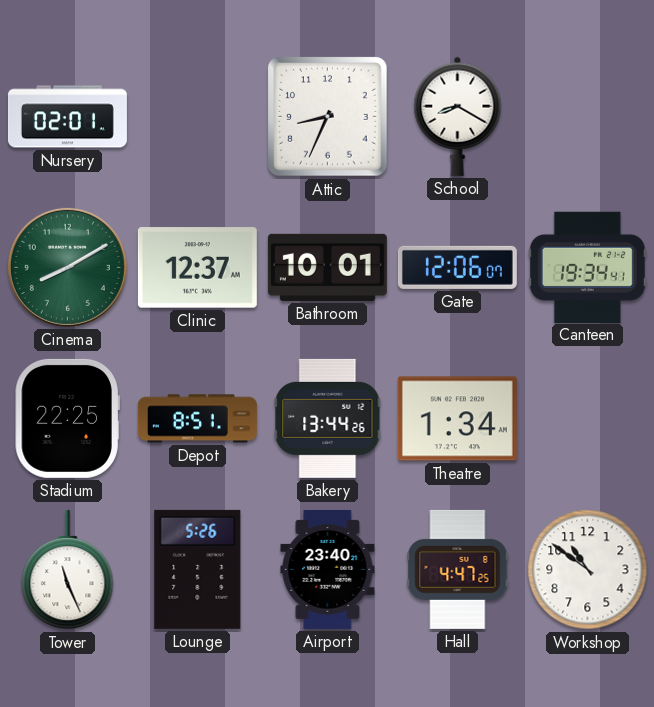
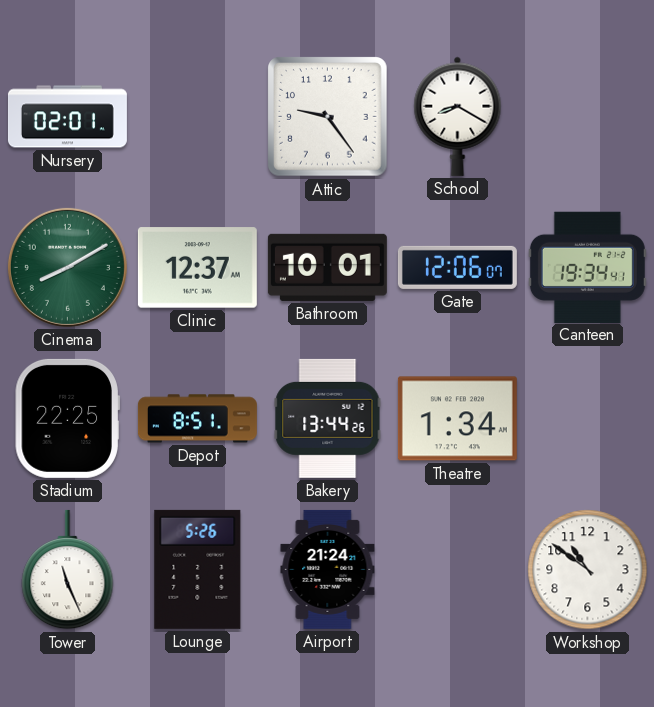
Attic: 8:34 -> 9:24 (328, 117)
Airport: 23:40 -> 21:24 (328, 569)
Hall: 4:47 -> none (458, 569)
